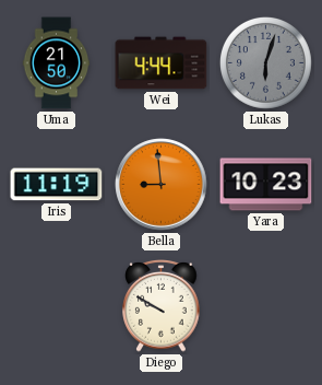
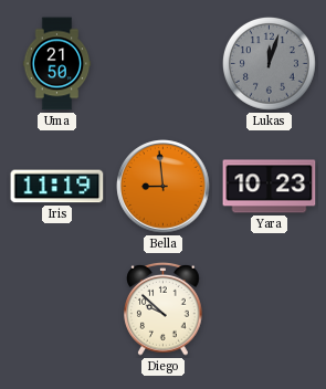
Wei: 4:44 -> none (162, 63)
Lukas: 6:03 -> 12:03 (269, 63)
Diego: 9:50 -> 9:52 (164, 309)
